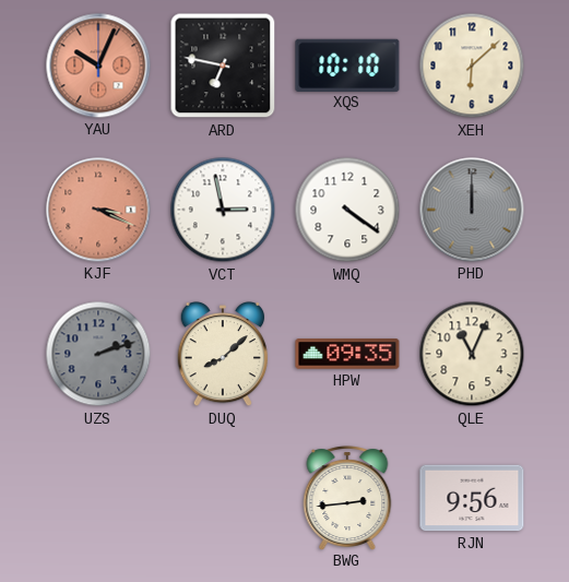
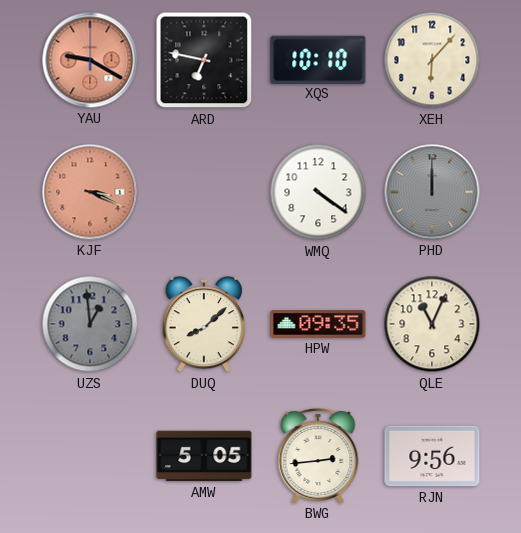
YAU: 10:04 -> 9:20 (90, 60)
XEH: 6:08 -> 6:07 (432, 60)
VCT: 2:58 -> none (223, 210)
UZS: 2:12 -> 12:59 (90, 324)
AMW: none -> 5:05 (204, 456)
